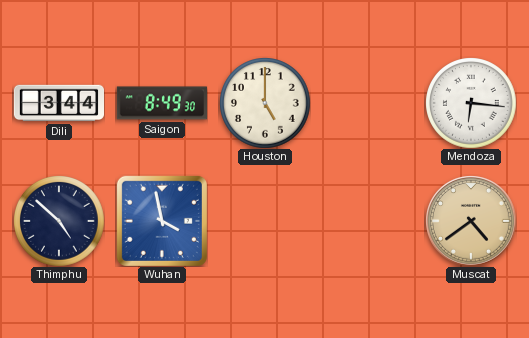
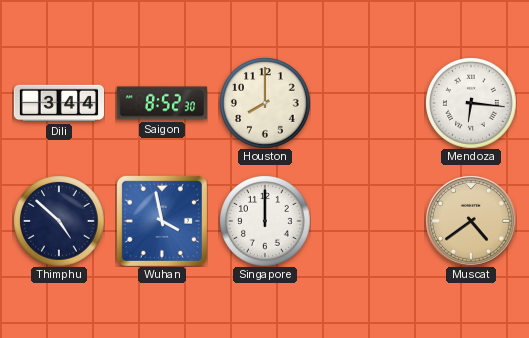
Saigon: 8:49 -> 8:52 (161, 103)
Houston: 5:00 -> 8:00 (265, 103)
Singapore: none -> 12:00 (265, 221)
